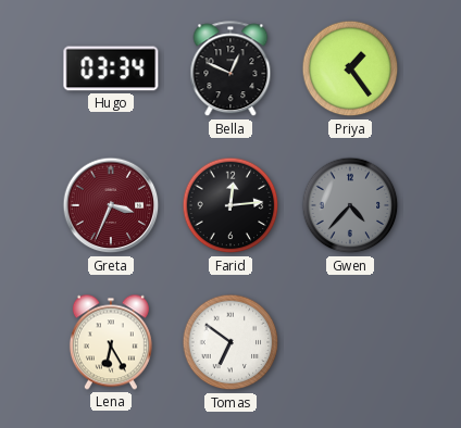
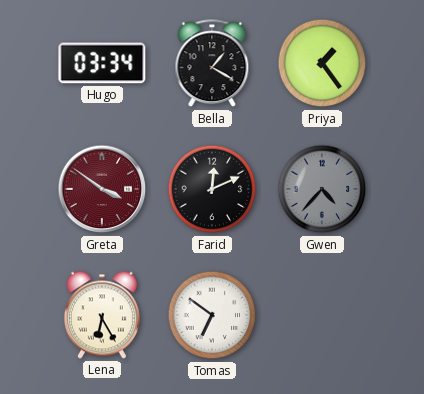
Bella: 12:49 -> 1:20 (212, 64)
Greta: 3:34 -> 3:51 (102, 189)
Farid: 12:14 -> 12:11 (212, 189)
